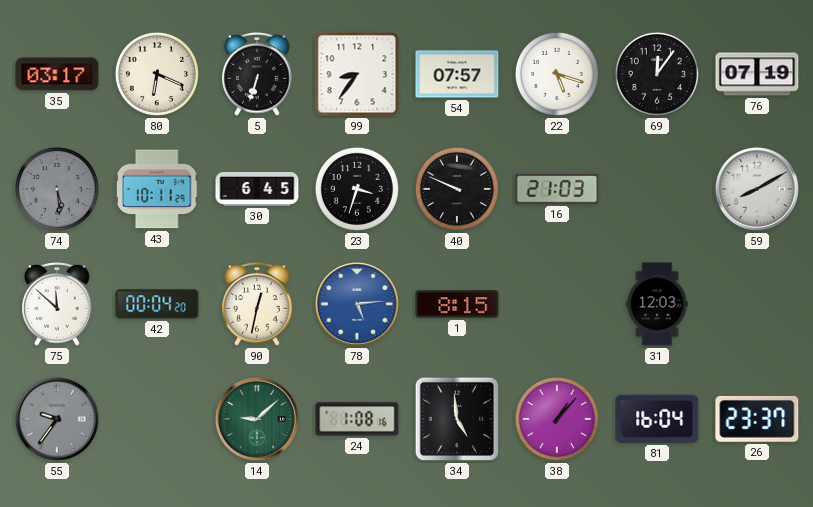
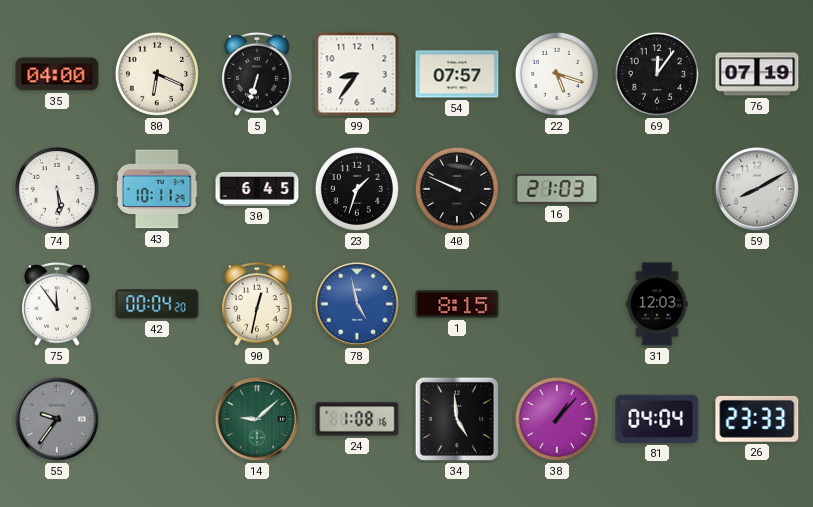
35: 03:17 -> 04:00 (57, 74)
74 dial: grey -> white (57, 189)
23: 3:33 -> 1:33 (357, 189)
75: 11:52 -> 11:54 (57, 305)
78: 5:14 -> 4:58 (357, 304)
81: 16:04 -> 04:04 (657, 419)
26: 23:37 -> 23:33 (757, 419)
